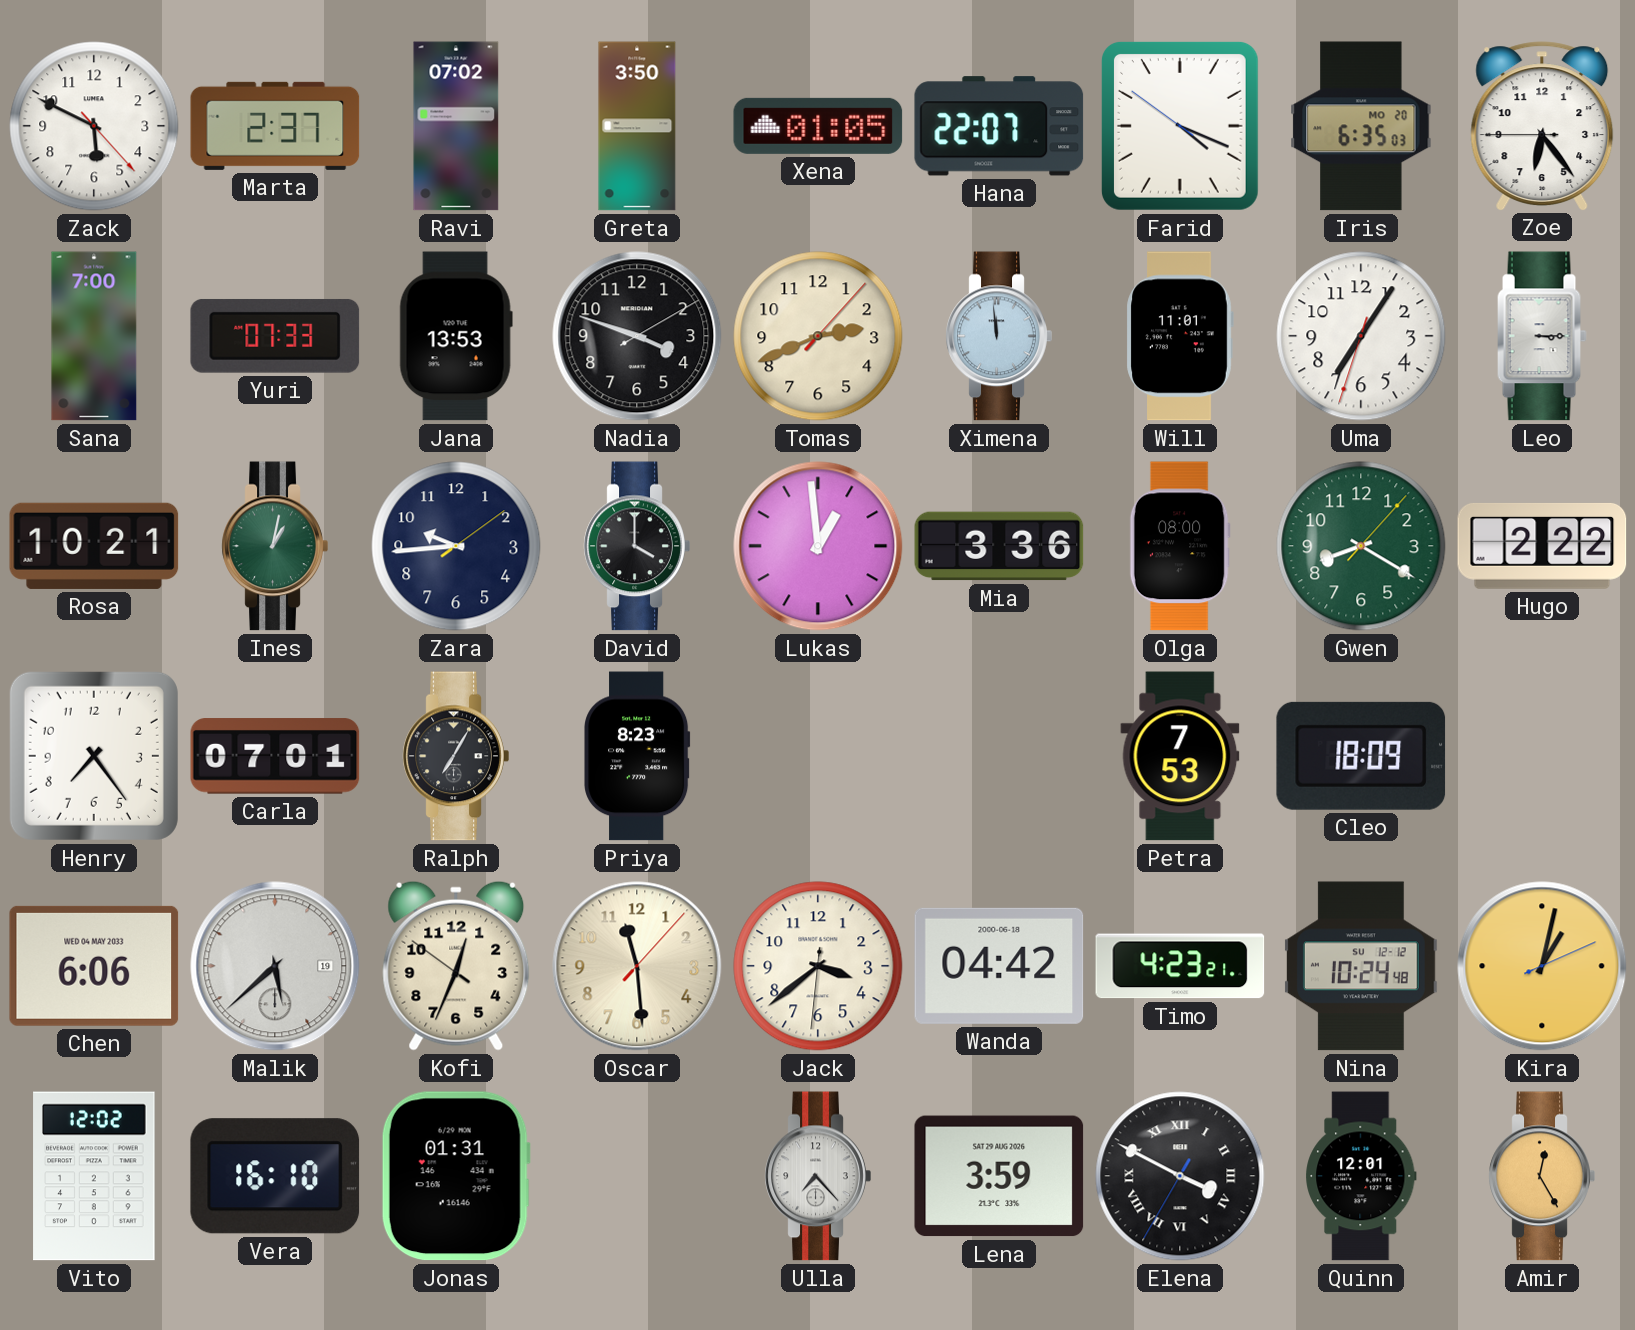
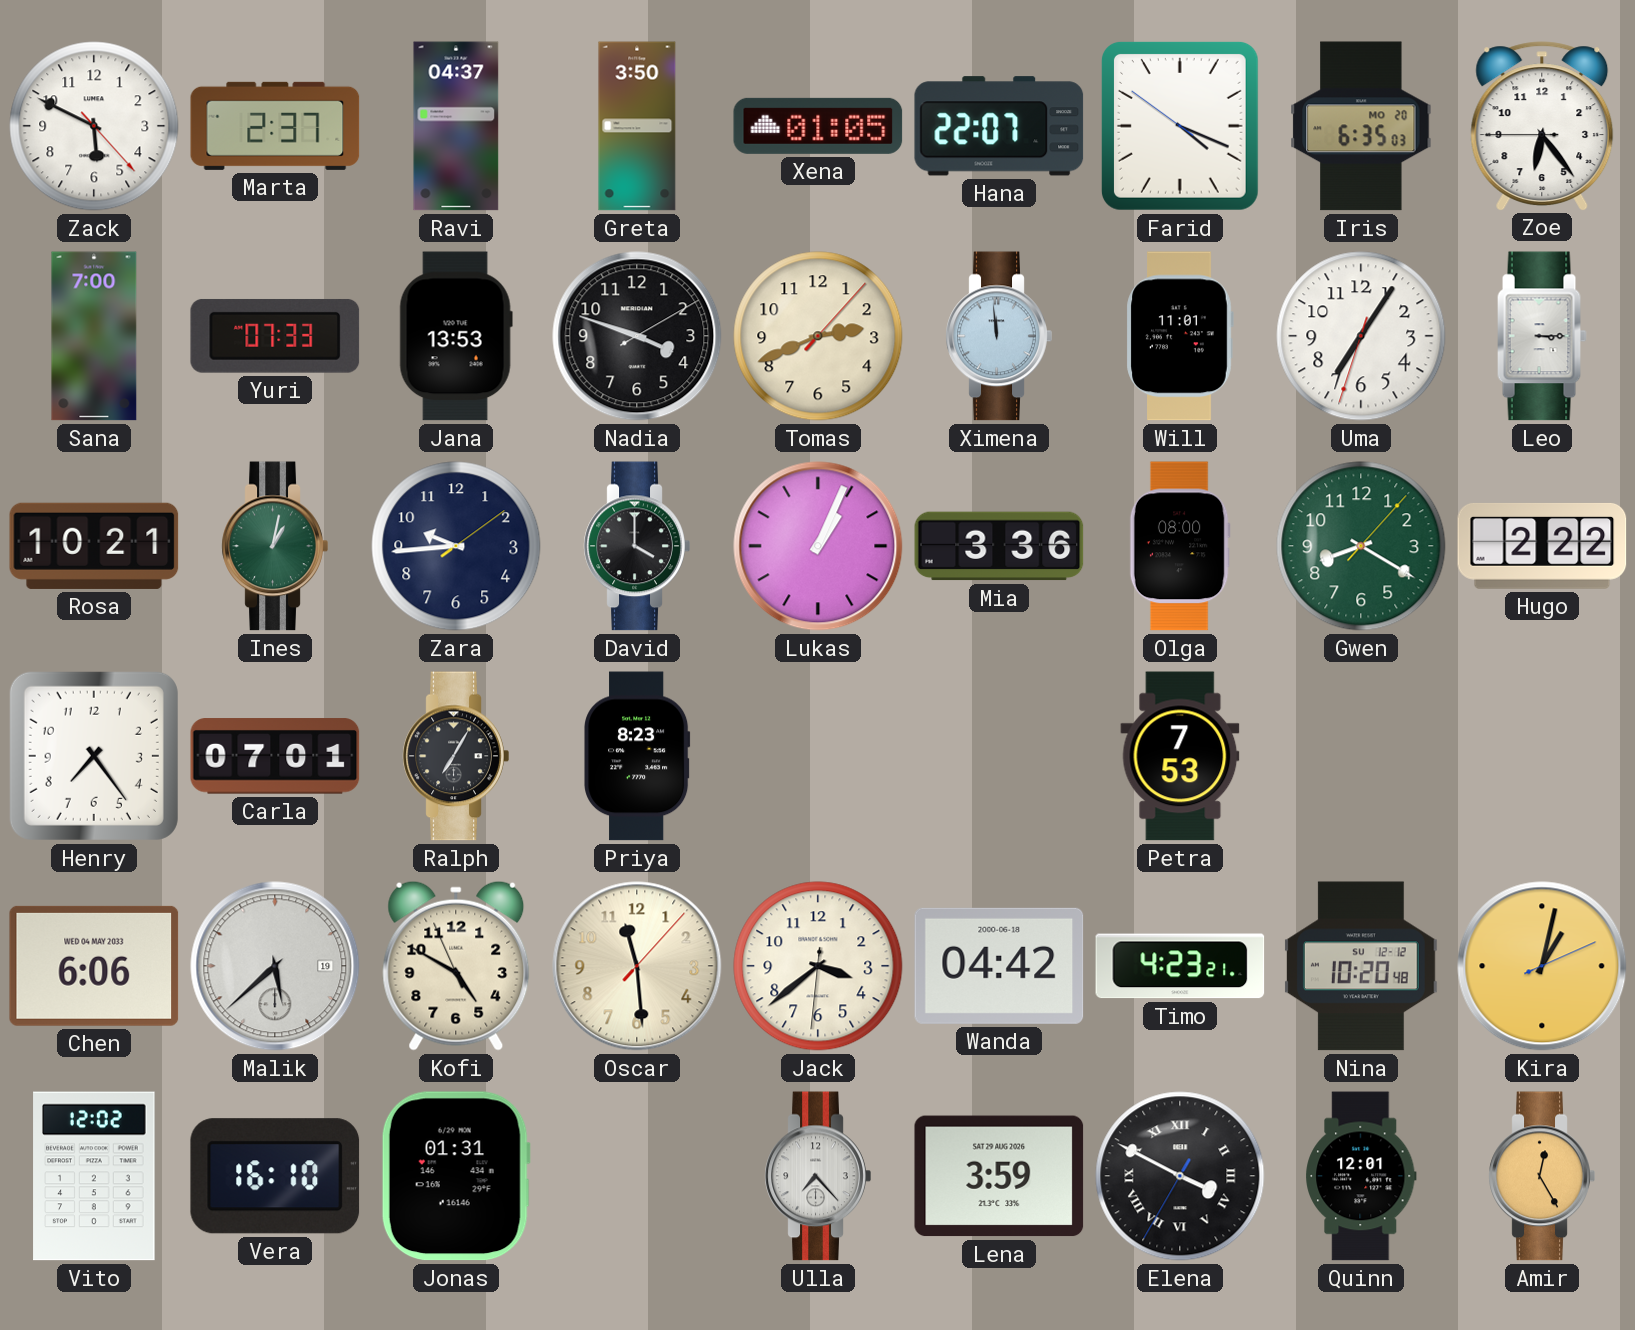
Ravi: 07:02 -> 04:37 (456, 126)
Lukas: 12:59 -> 1:04 (818, 546)
Cleo: 18:09 -> none (1361, 756)
Kofi: 12:33 -> 4:49 (456, 966)
Nina: 10:24 -> 10:20 (1361, 966)
